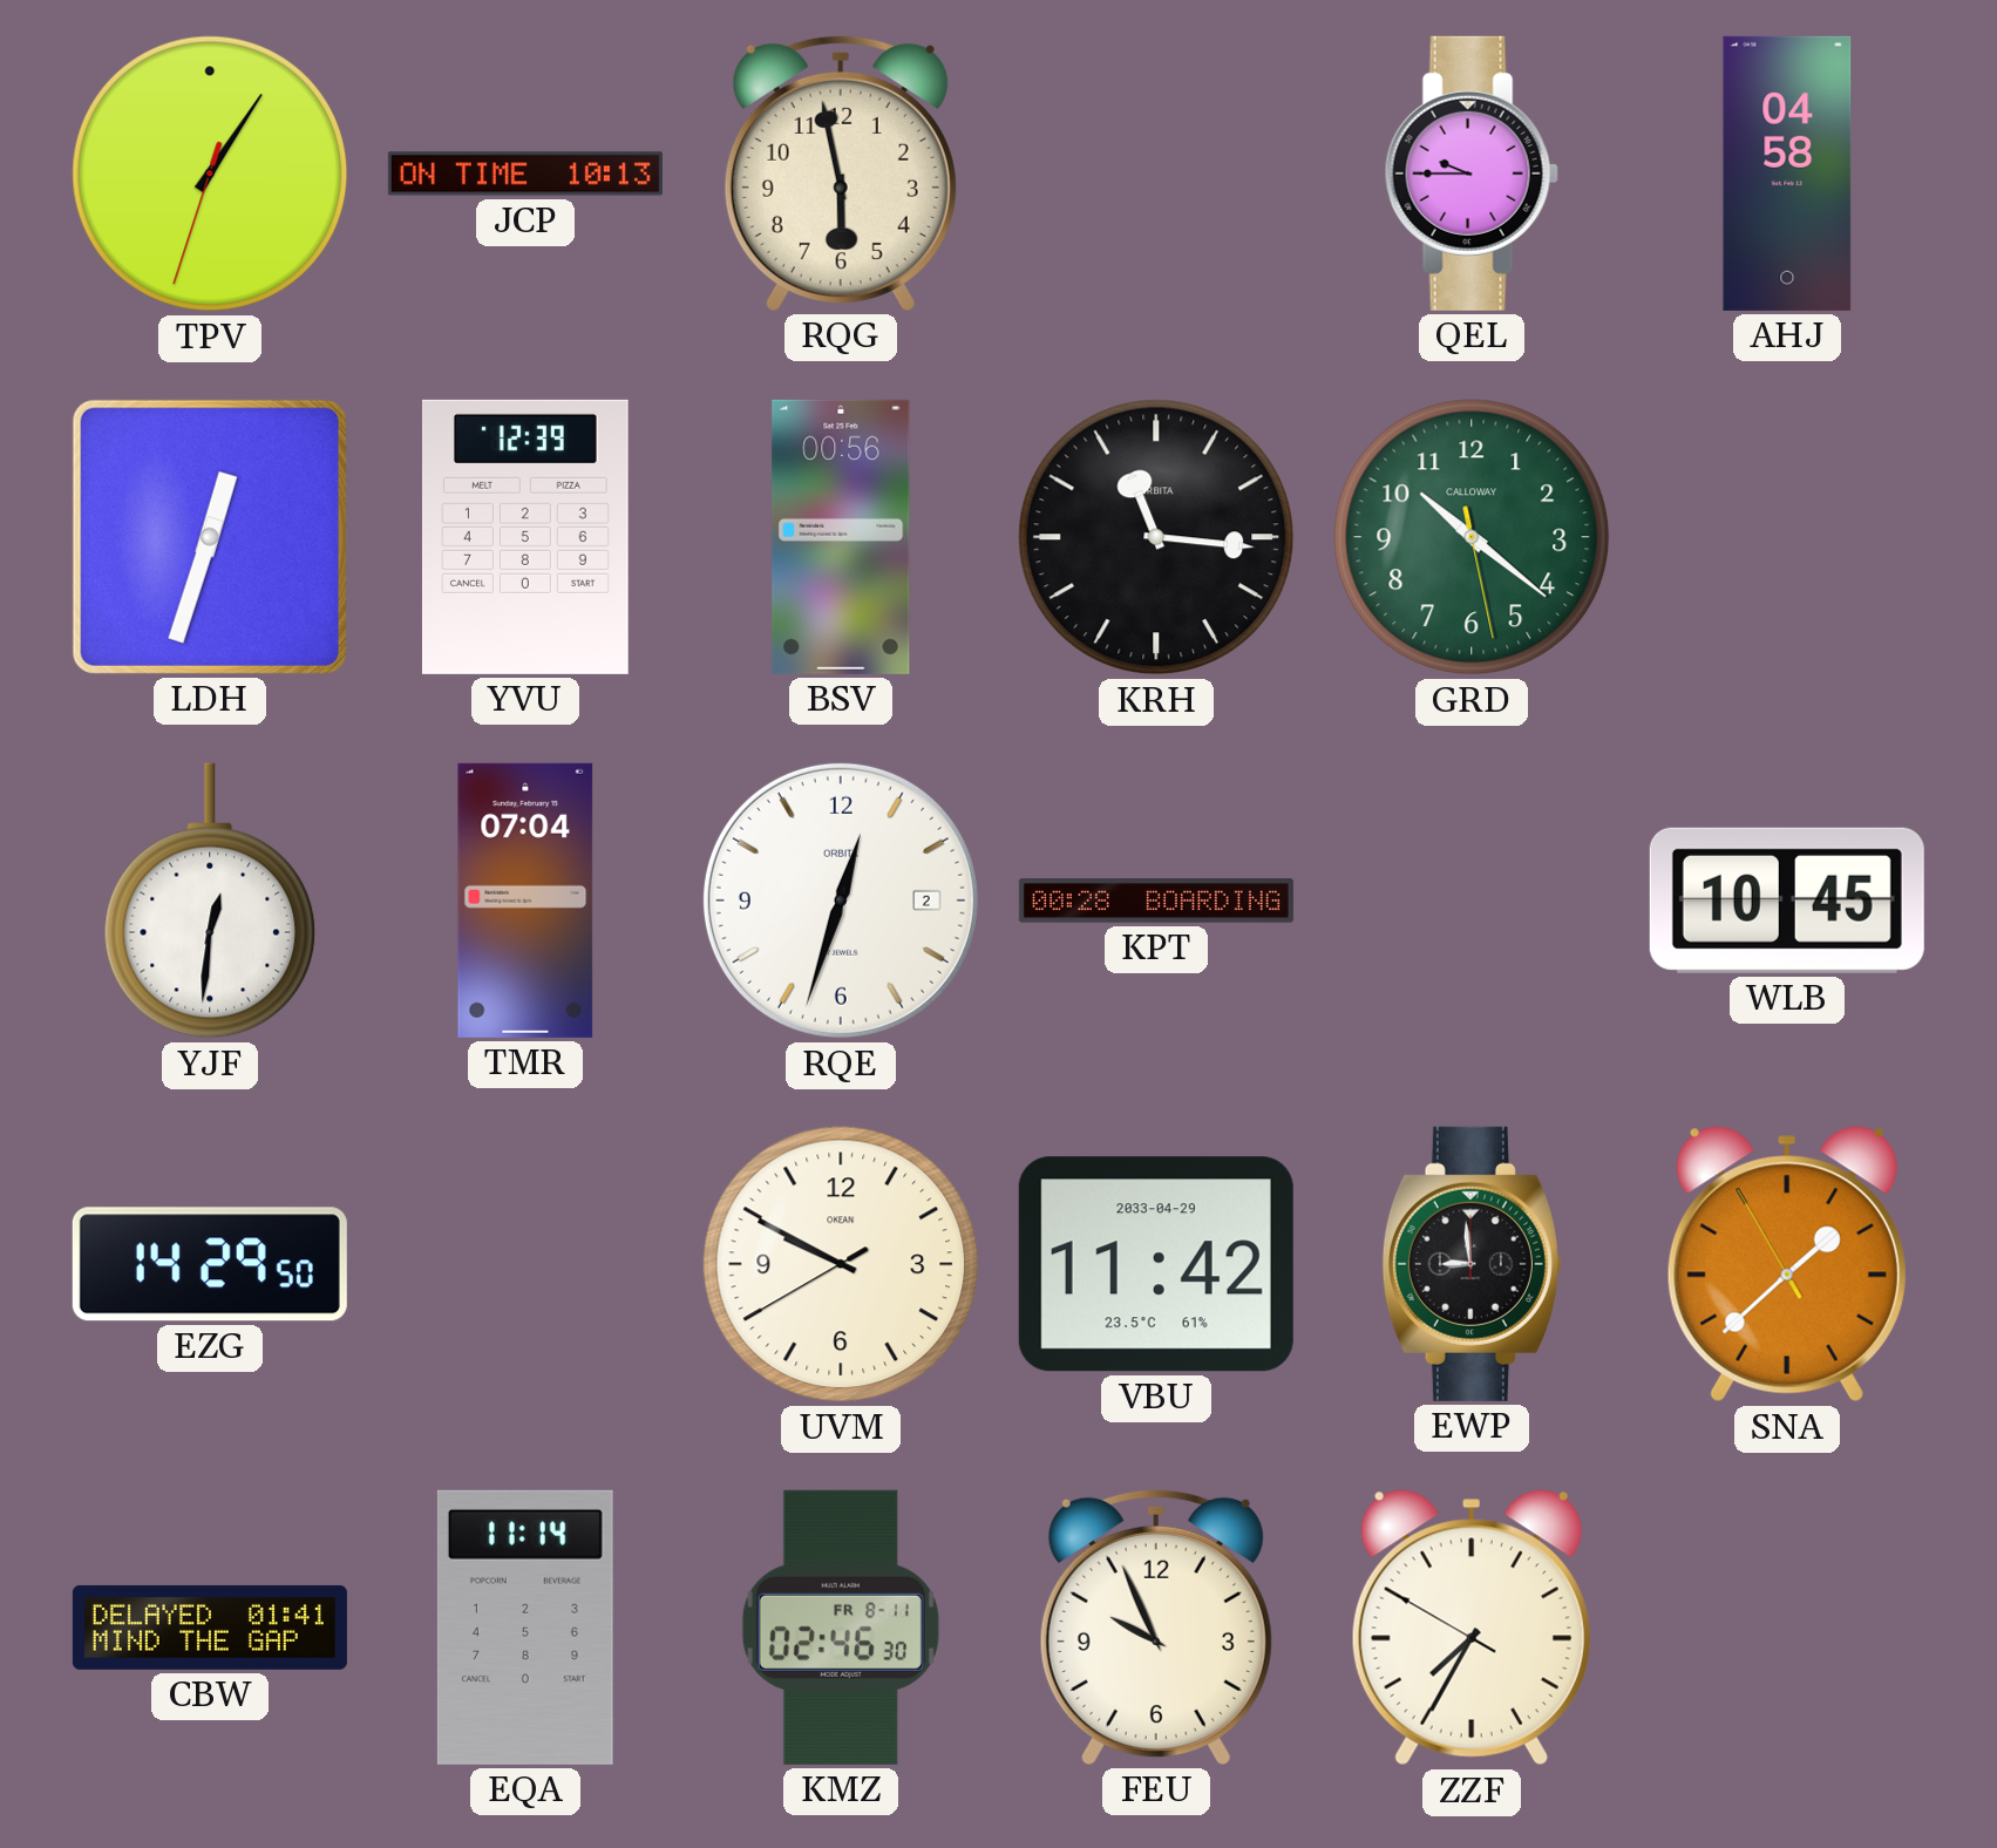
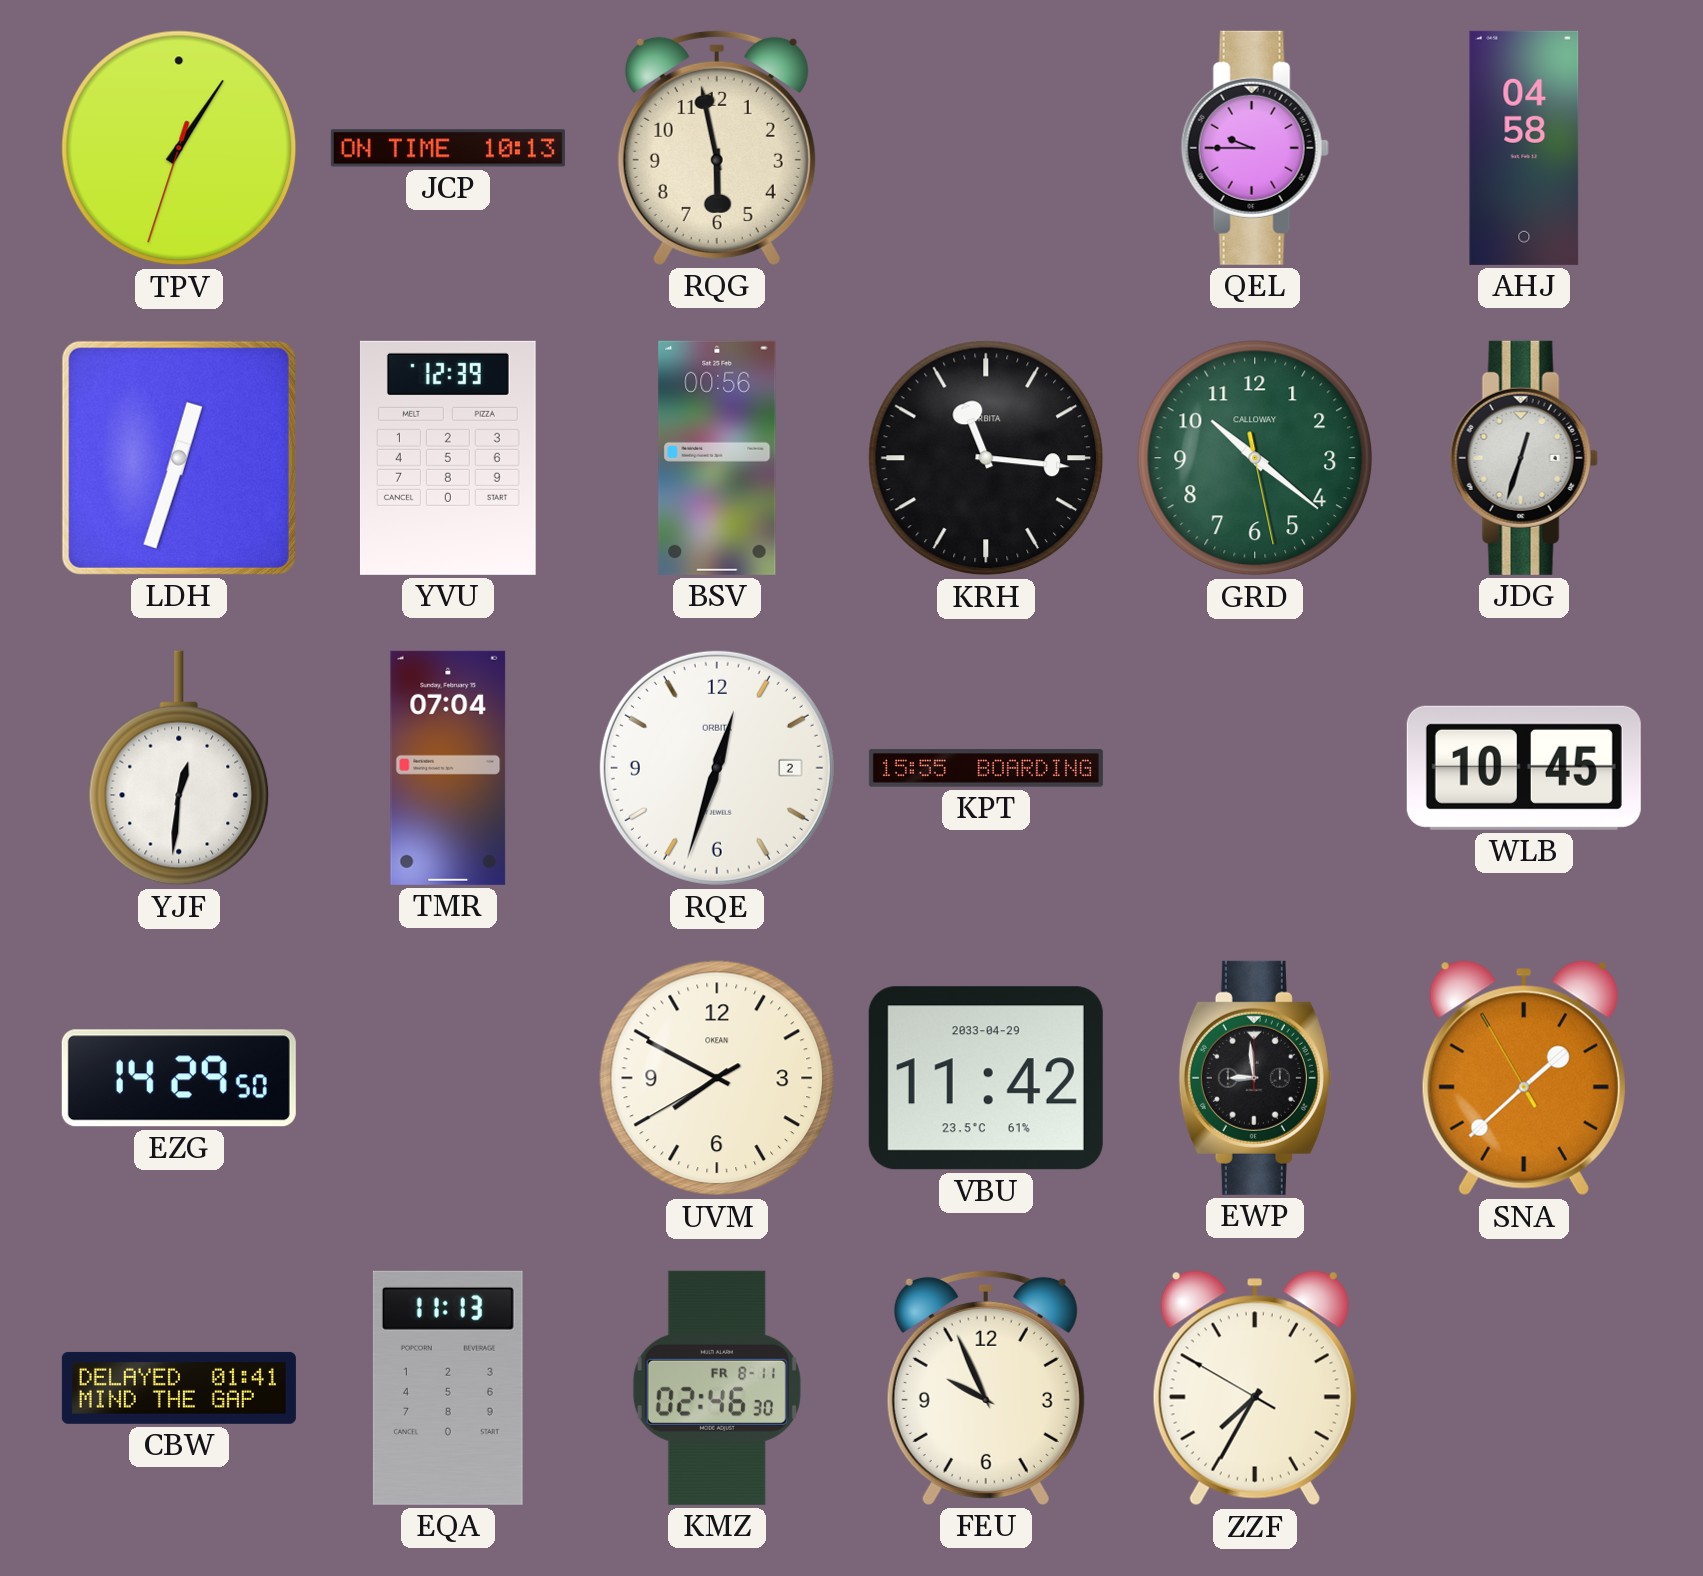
JDG: none -> 12:33 (1524, 458)
KPT: 00:28 -> 15:55 (986, 768)
UVM: 9:49 -> 7:49 (717, 1078)
EQA: 11:14 -> 11:13 (448, 1388)
